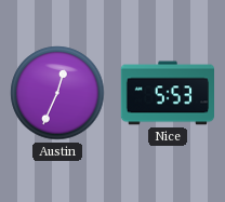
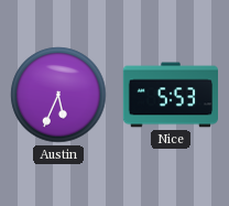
Austin: 12:34 -> 5:34 (58, 95)
